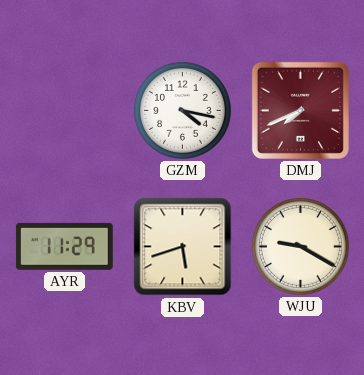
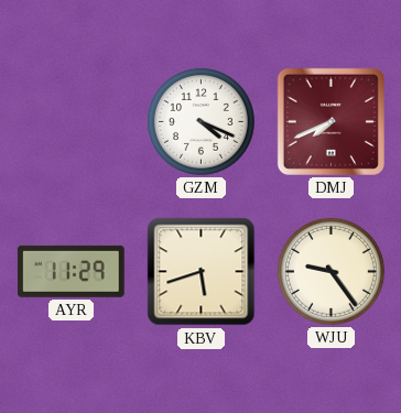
GZM: 4:17 -> 4:19 (201, 121)
WJU: 9:20 -> 9:24 (330, 271)
